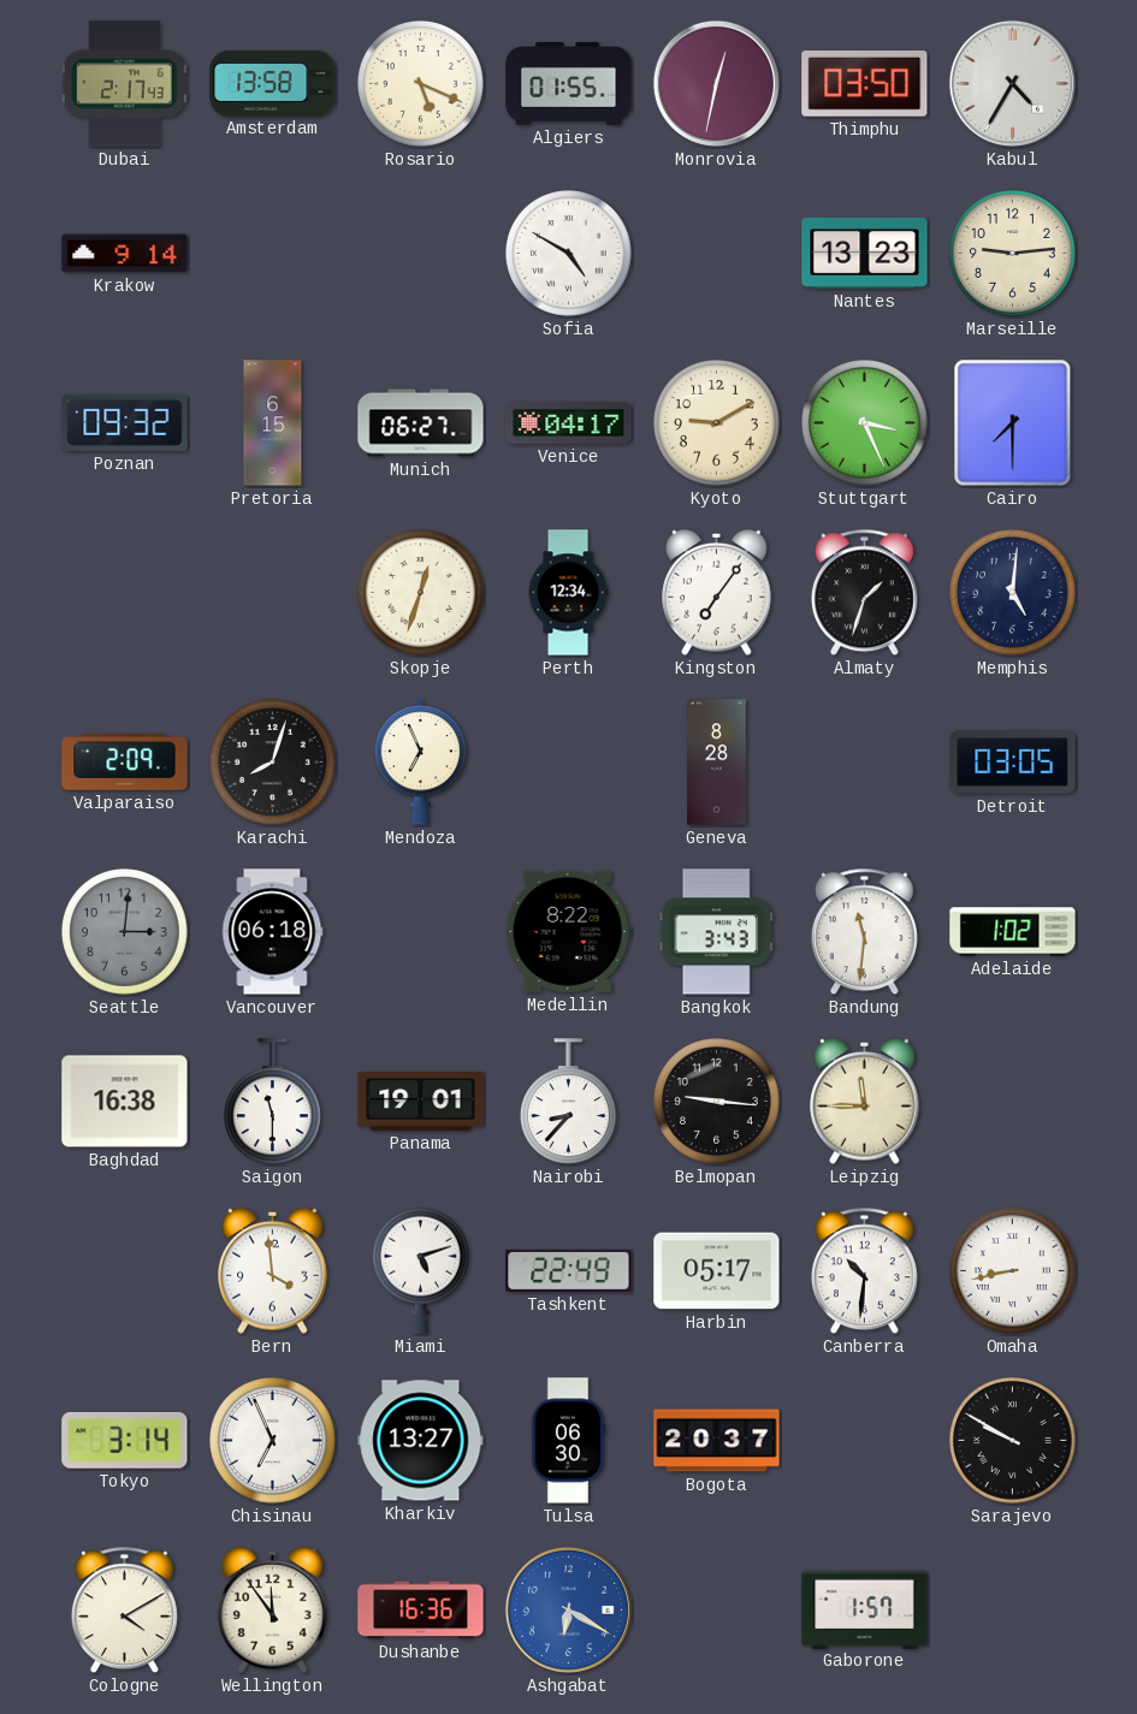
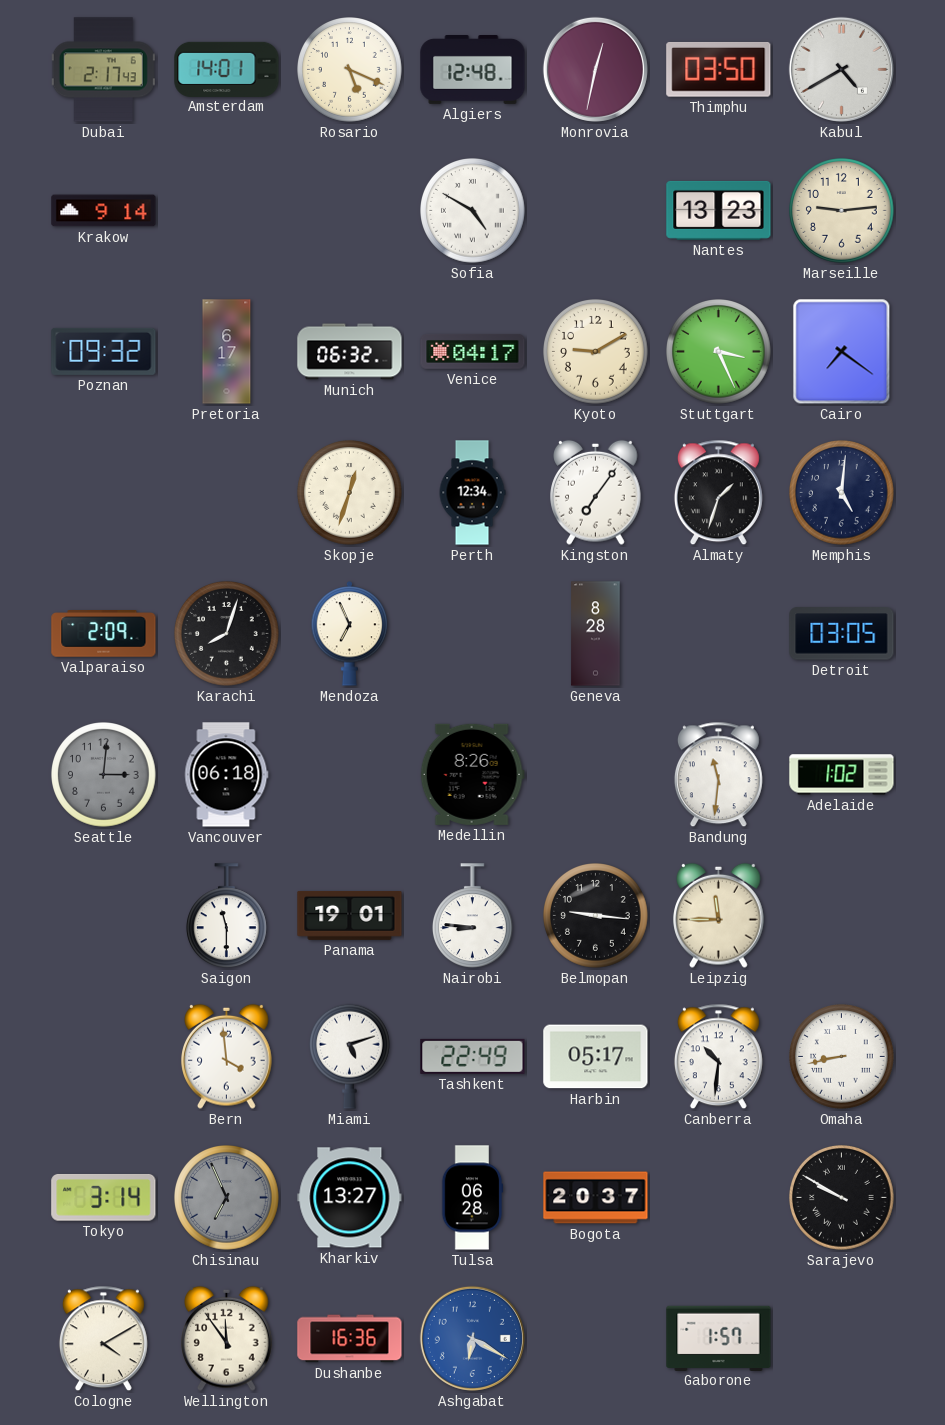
Amsterdam: 13:58 -> 14:01 (227, 69)
Algiers: 01:55 -> 12:48 (473, 70)
Kabul: 4:35 -> 4:40 (841, 69)
Pretoria: 6:15 -> 6:17 (227, 352)
Munich: 06:27 -> 06:32 (350, 352)
Cairo: 7:30 -> 7:21 (842, 352)
Medellin: 8:22 -> 8:26 (472, 774)
Bangkok: 3:43 -> none (716, 932)
Baghdad: 16:38 -> none (125, 1102)
Nairobi: 8:37 -> 8:46 (473, 916)
Chisinau dial: white -> grey (227, 1198)
Tulsa: 06:30 -> 06:28 (472, 1198)
